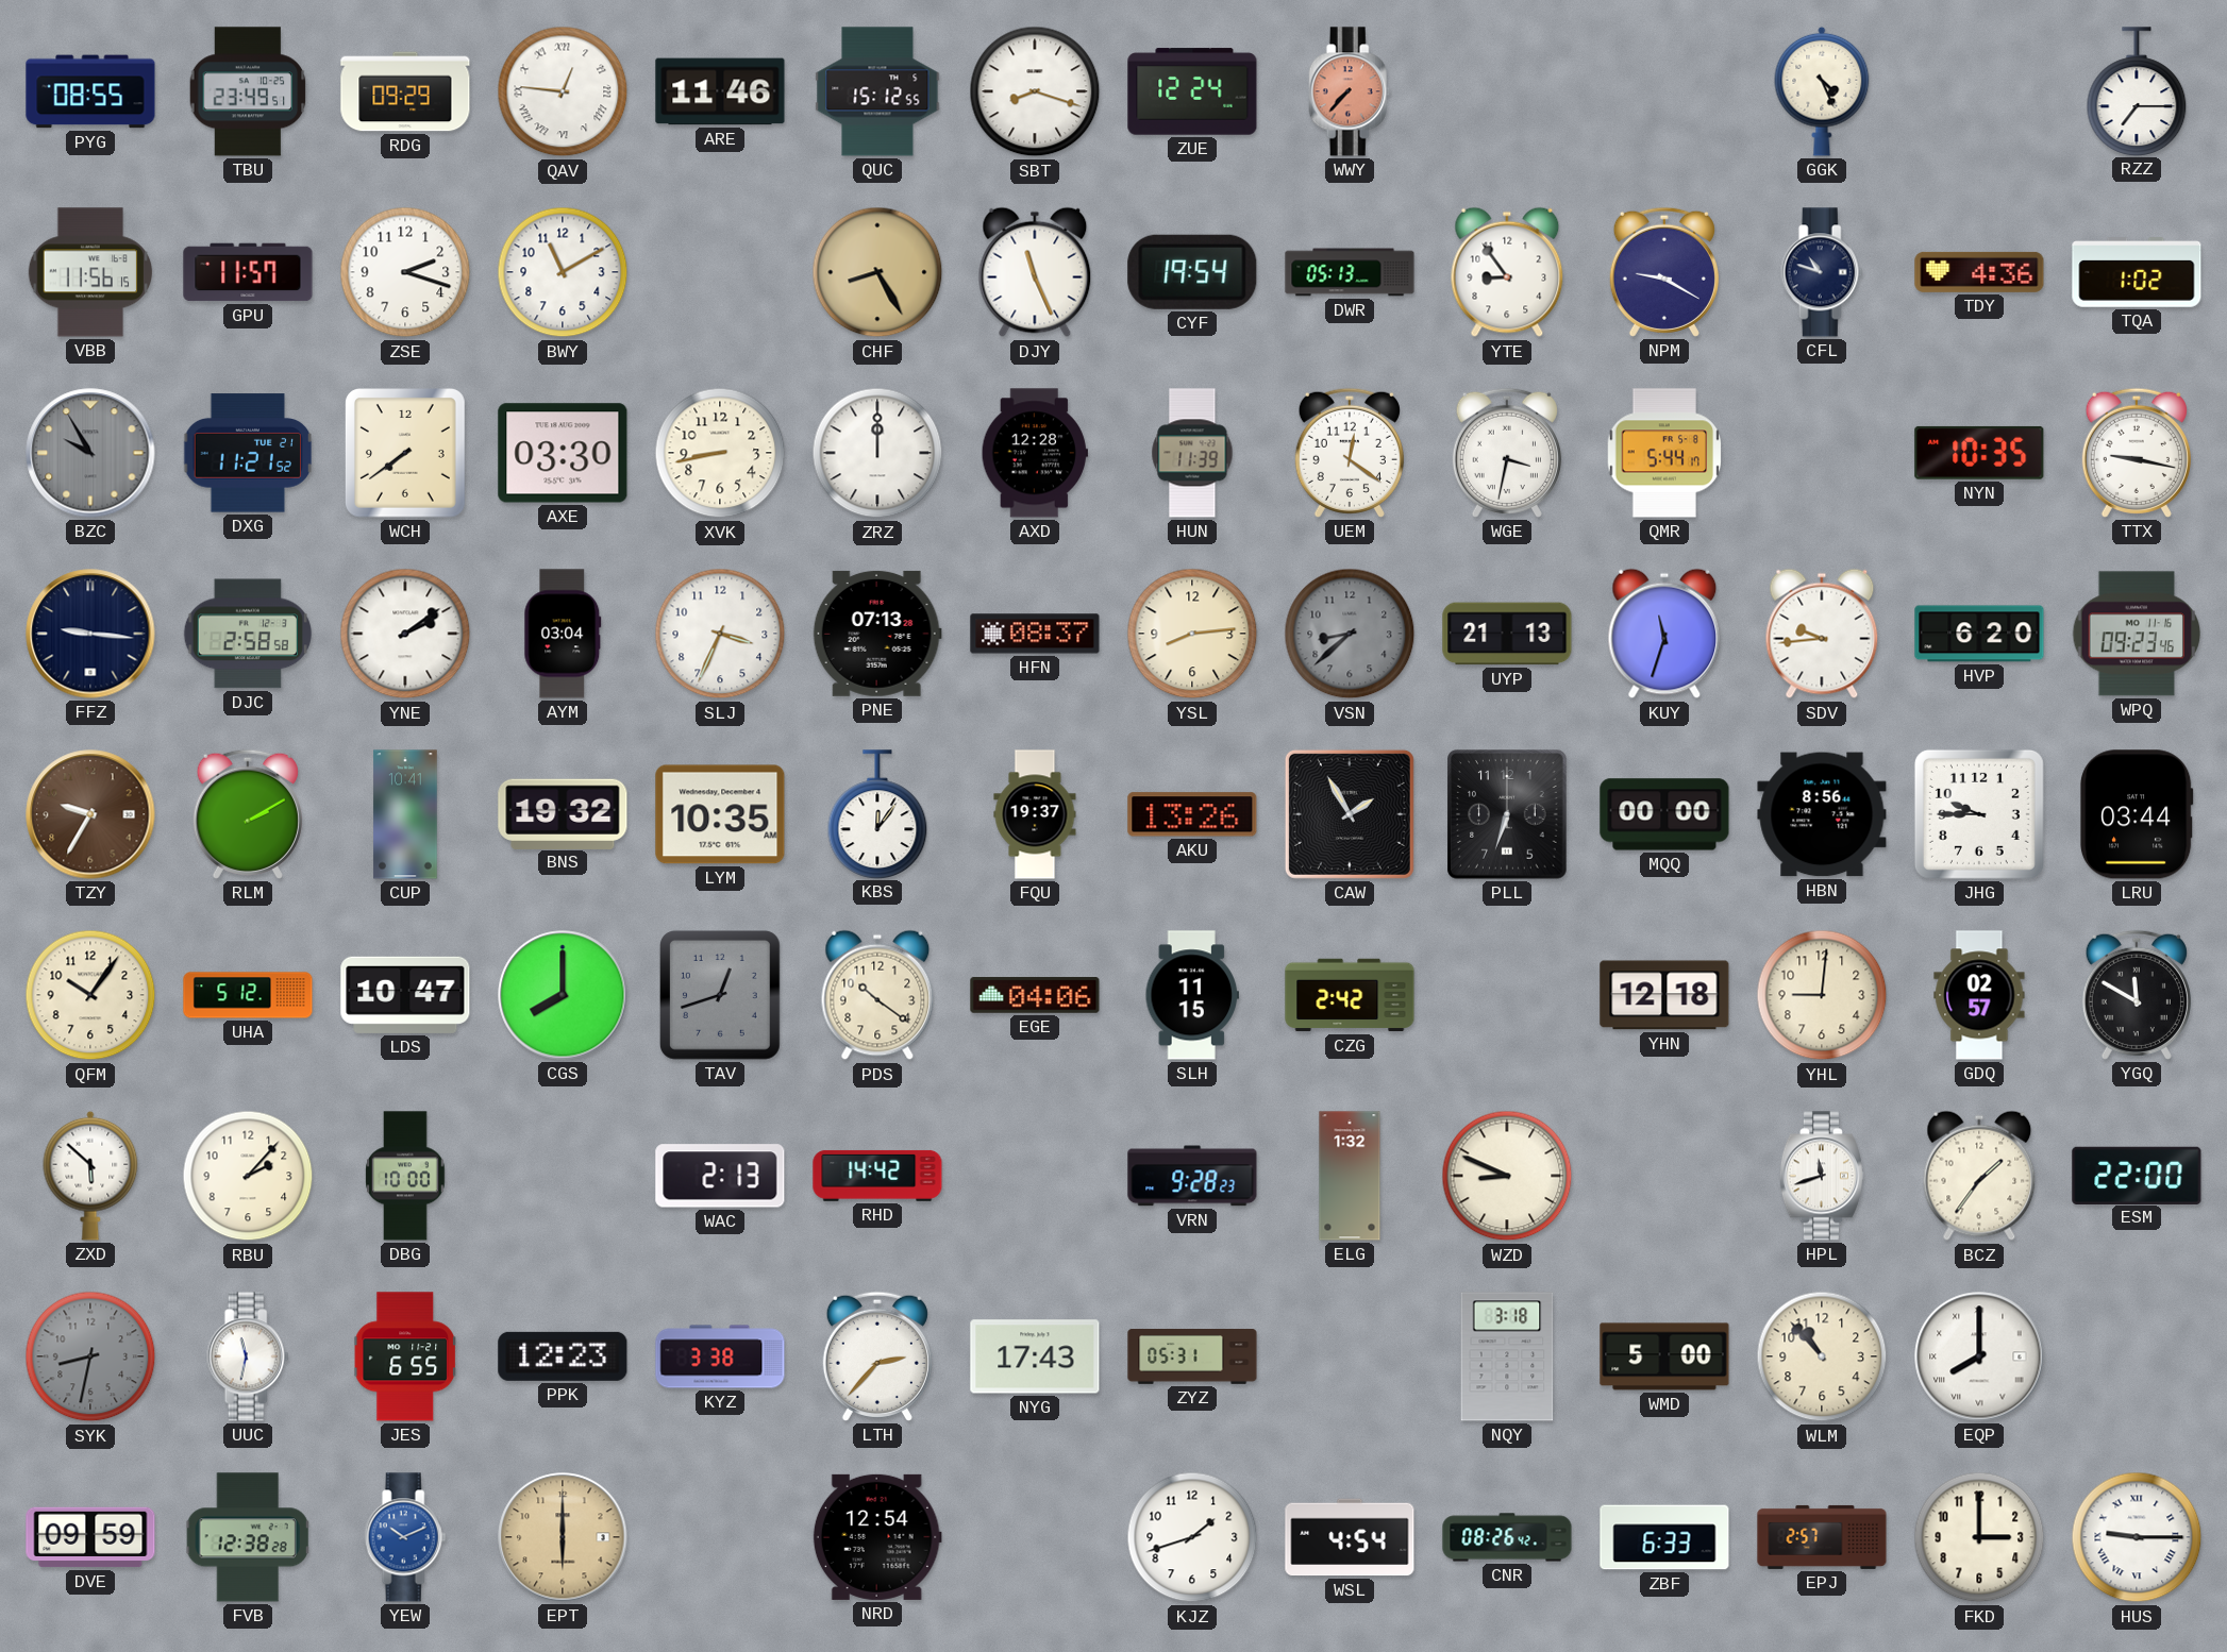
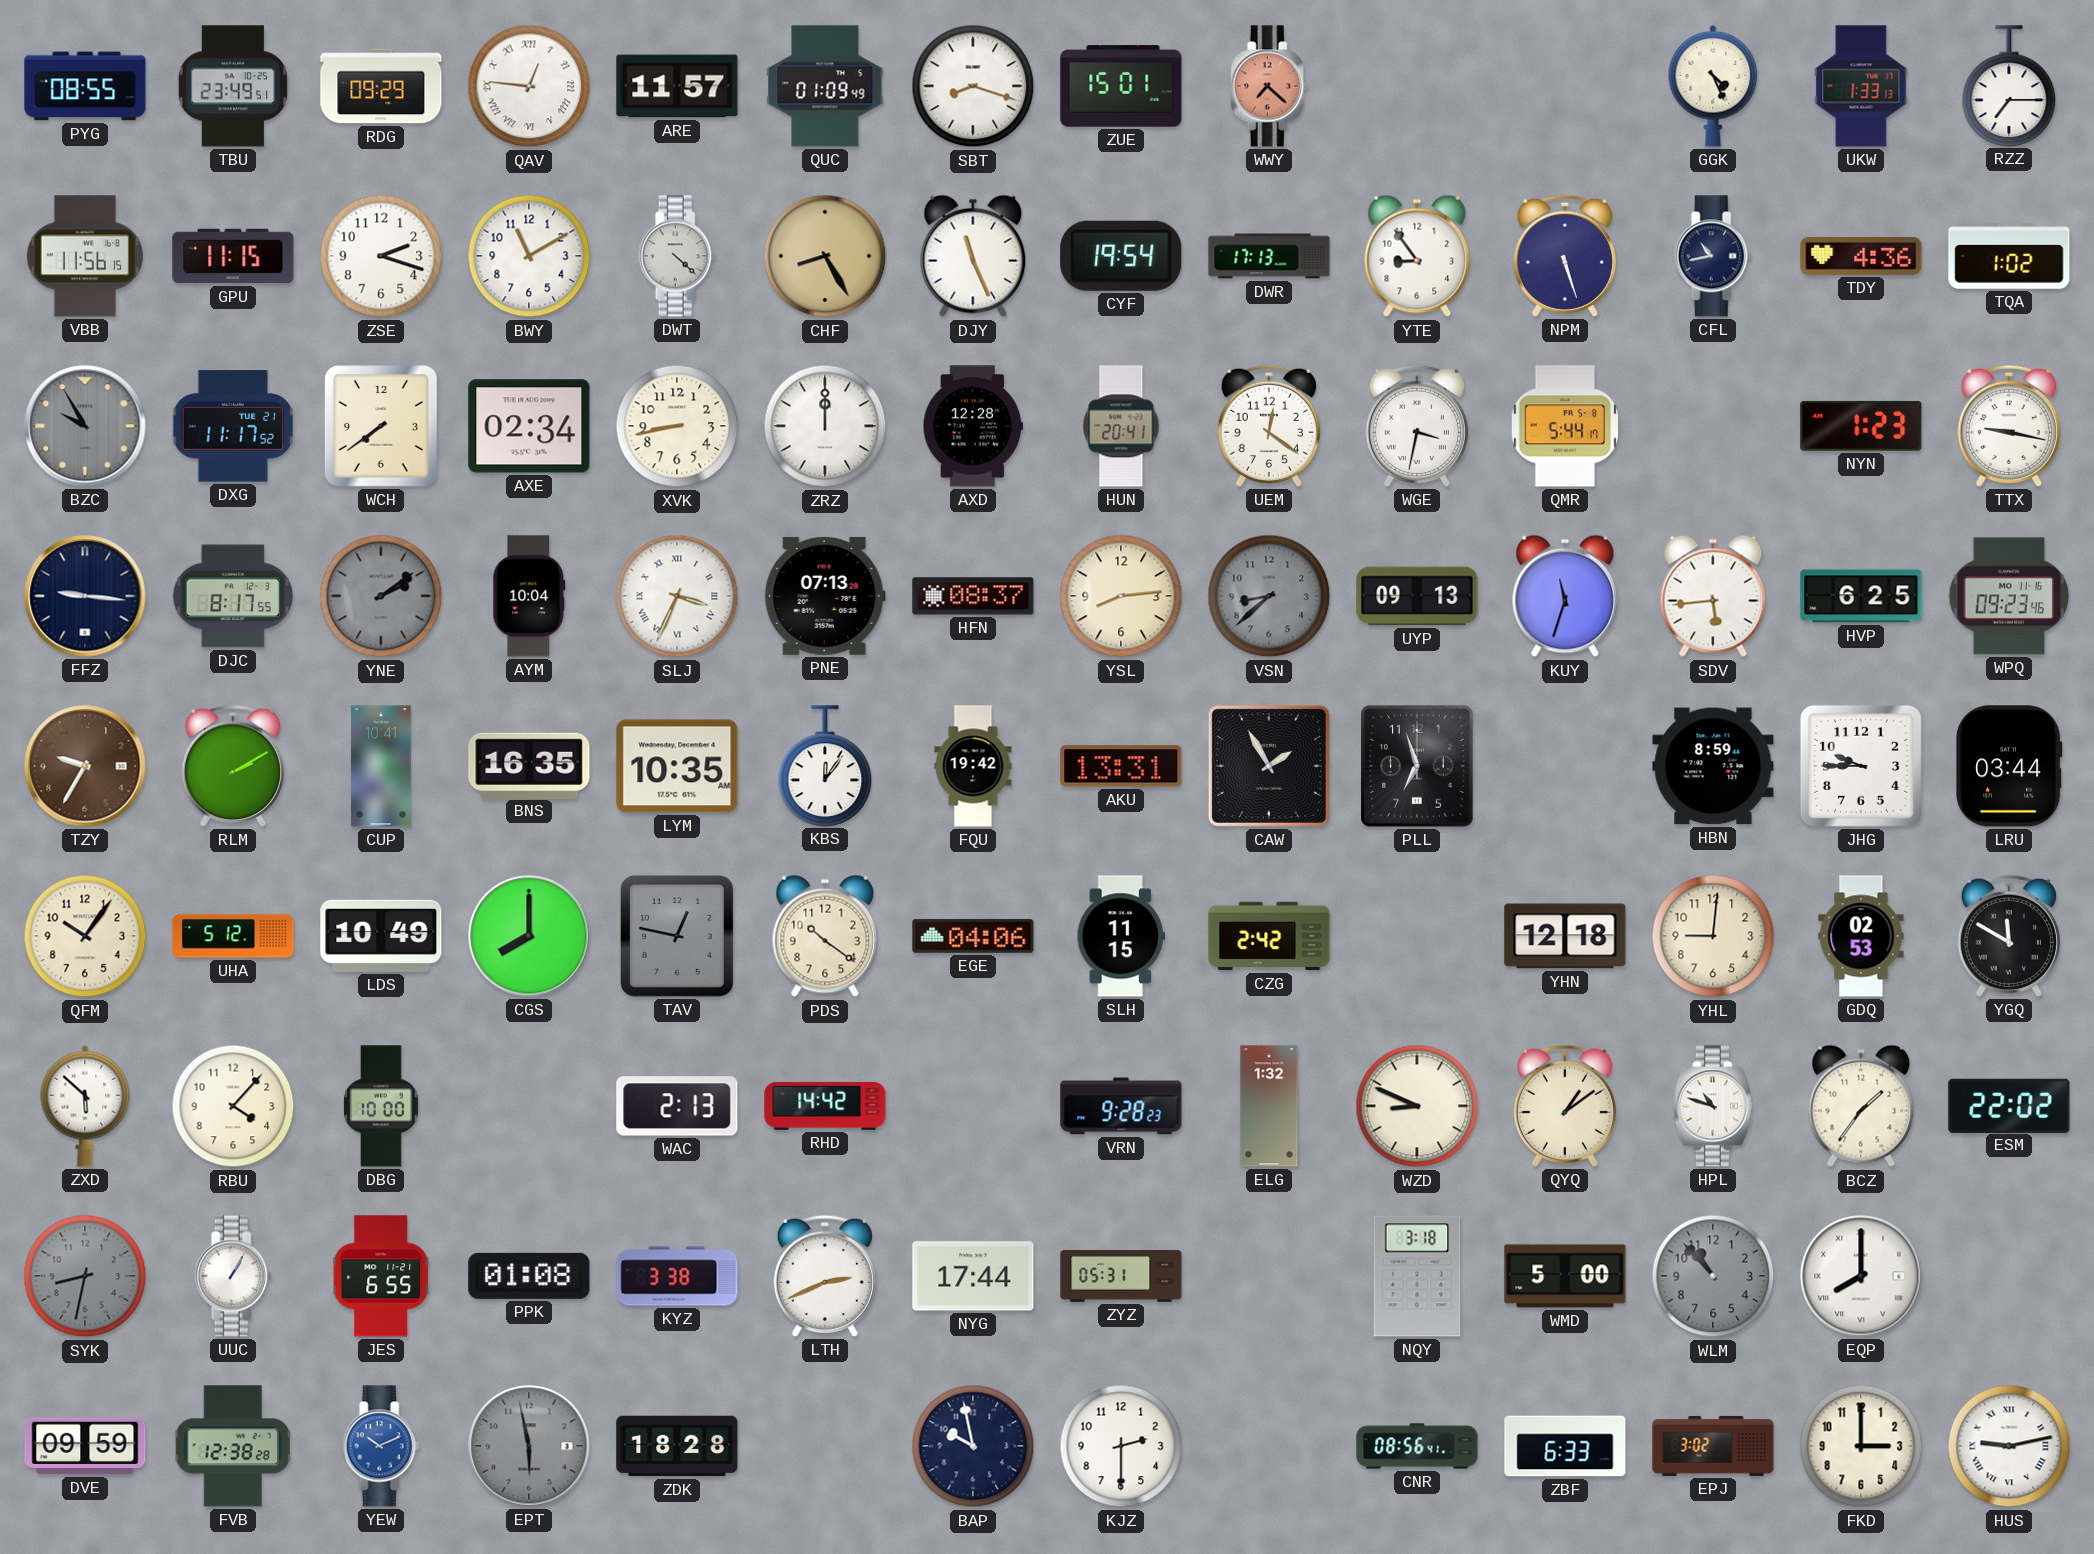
ARE: 11:46 -> 11:57 (677, 86)
QUC: 15:12 -> 01:09 (825, 86)
ZUE: 12:24 -> 15:01 (1121, 86)
WWY: 7:37 -> 7:22 (1269, 86)
UKW: none -> 1:33 (1861, 86)
GPU: 11:57 -> 11:15 (233, 256)
DWT: none -> 4:22 (677, 256)
DWR: 05:13 -> 17:13 (1269, 256)
NPM: 9:20 -> 5:27 (1565, 256)
CFL: 10:48 -> 10:43 (1713, 256)
DXG: 11:21 -> 11:17 (232, 426)
AXE: 03:30 -> 02:34 (529, 426)
HUN: 11:39 -> 20:41 (1121, 426)
NYN: 10:35 -> 1:23 (1861, 426)
DJC: 2:58 -> 8:17 (233, 596)
YNE dial: white -> grey (381, 596)
AYM: 03:04 -> 10:04 (529, 596)
SLJ numerals: Arabic -> Roman (677, 596)
UYP: 21:13 -> 09:13 (1417, 596)
SDV: 9:44 -> 5:44 (1713, 596)
HVP: 6:20 -> 6:25 (1861, 596)
BNS: 19:32 -> 16:35 (529, 765)
FQU: 19:37 -> 19:42 (973, 766)
AKU: 13:26 -> 13:31 (1121, 766)
PLL: 6:33 -> 6:57 (1417, 766)
MQQ: 00:00 -> none (1664, 814)
HBN: 8:56 -> 8:59 (1713, 766)
LDS: 10:47 -> 10:49 (381, 936)
TAV: 12:42 -> 12:47 (677, 937)
GDQ: 02:57 -> 02:53 (1861, 936)
RBU: 2:07 -> 4:07 (233, 1106)
QYQ: none -> 1:09 (1565, 1106)
HPL: 11:42 -> 10:48 (1713, 1106)
ESM: 22:00 -> 22:02 (2009, 1105)
UUC: 11:32 -> 1:05 (233, 1276)
PPK: 12:23 -> 01:08 (529, 1276)
LTH: 2:37 -> 2:41 (825, 1276)
NYG: 17:43 -> 17:44 (973, 1276)
WLM dial: cream -> grey (1713, 1276)
EPT: 6:00 -> 5:58 (529, 1446)
EPT dial: champagne -> grey (529, 1446)
ZDK: none -> 18:28 (677, 1446)
NRD: 12:54 -> none (877, 1537)
BAP: none -> 9:58 (973, 1446)
KJZ: 1:42 -> 2:30 (1121, 1446)
WSL: 4:54 -> none (1350, 1537)
CNR: 08:26 -> 08:56 (1417, 1446)
EPJ: 2:57 -> 3:02 (1713, 1446)
HUS: 9:15 -> 9:13 (2009, 1446)
